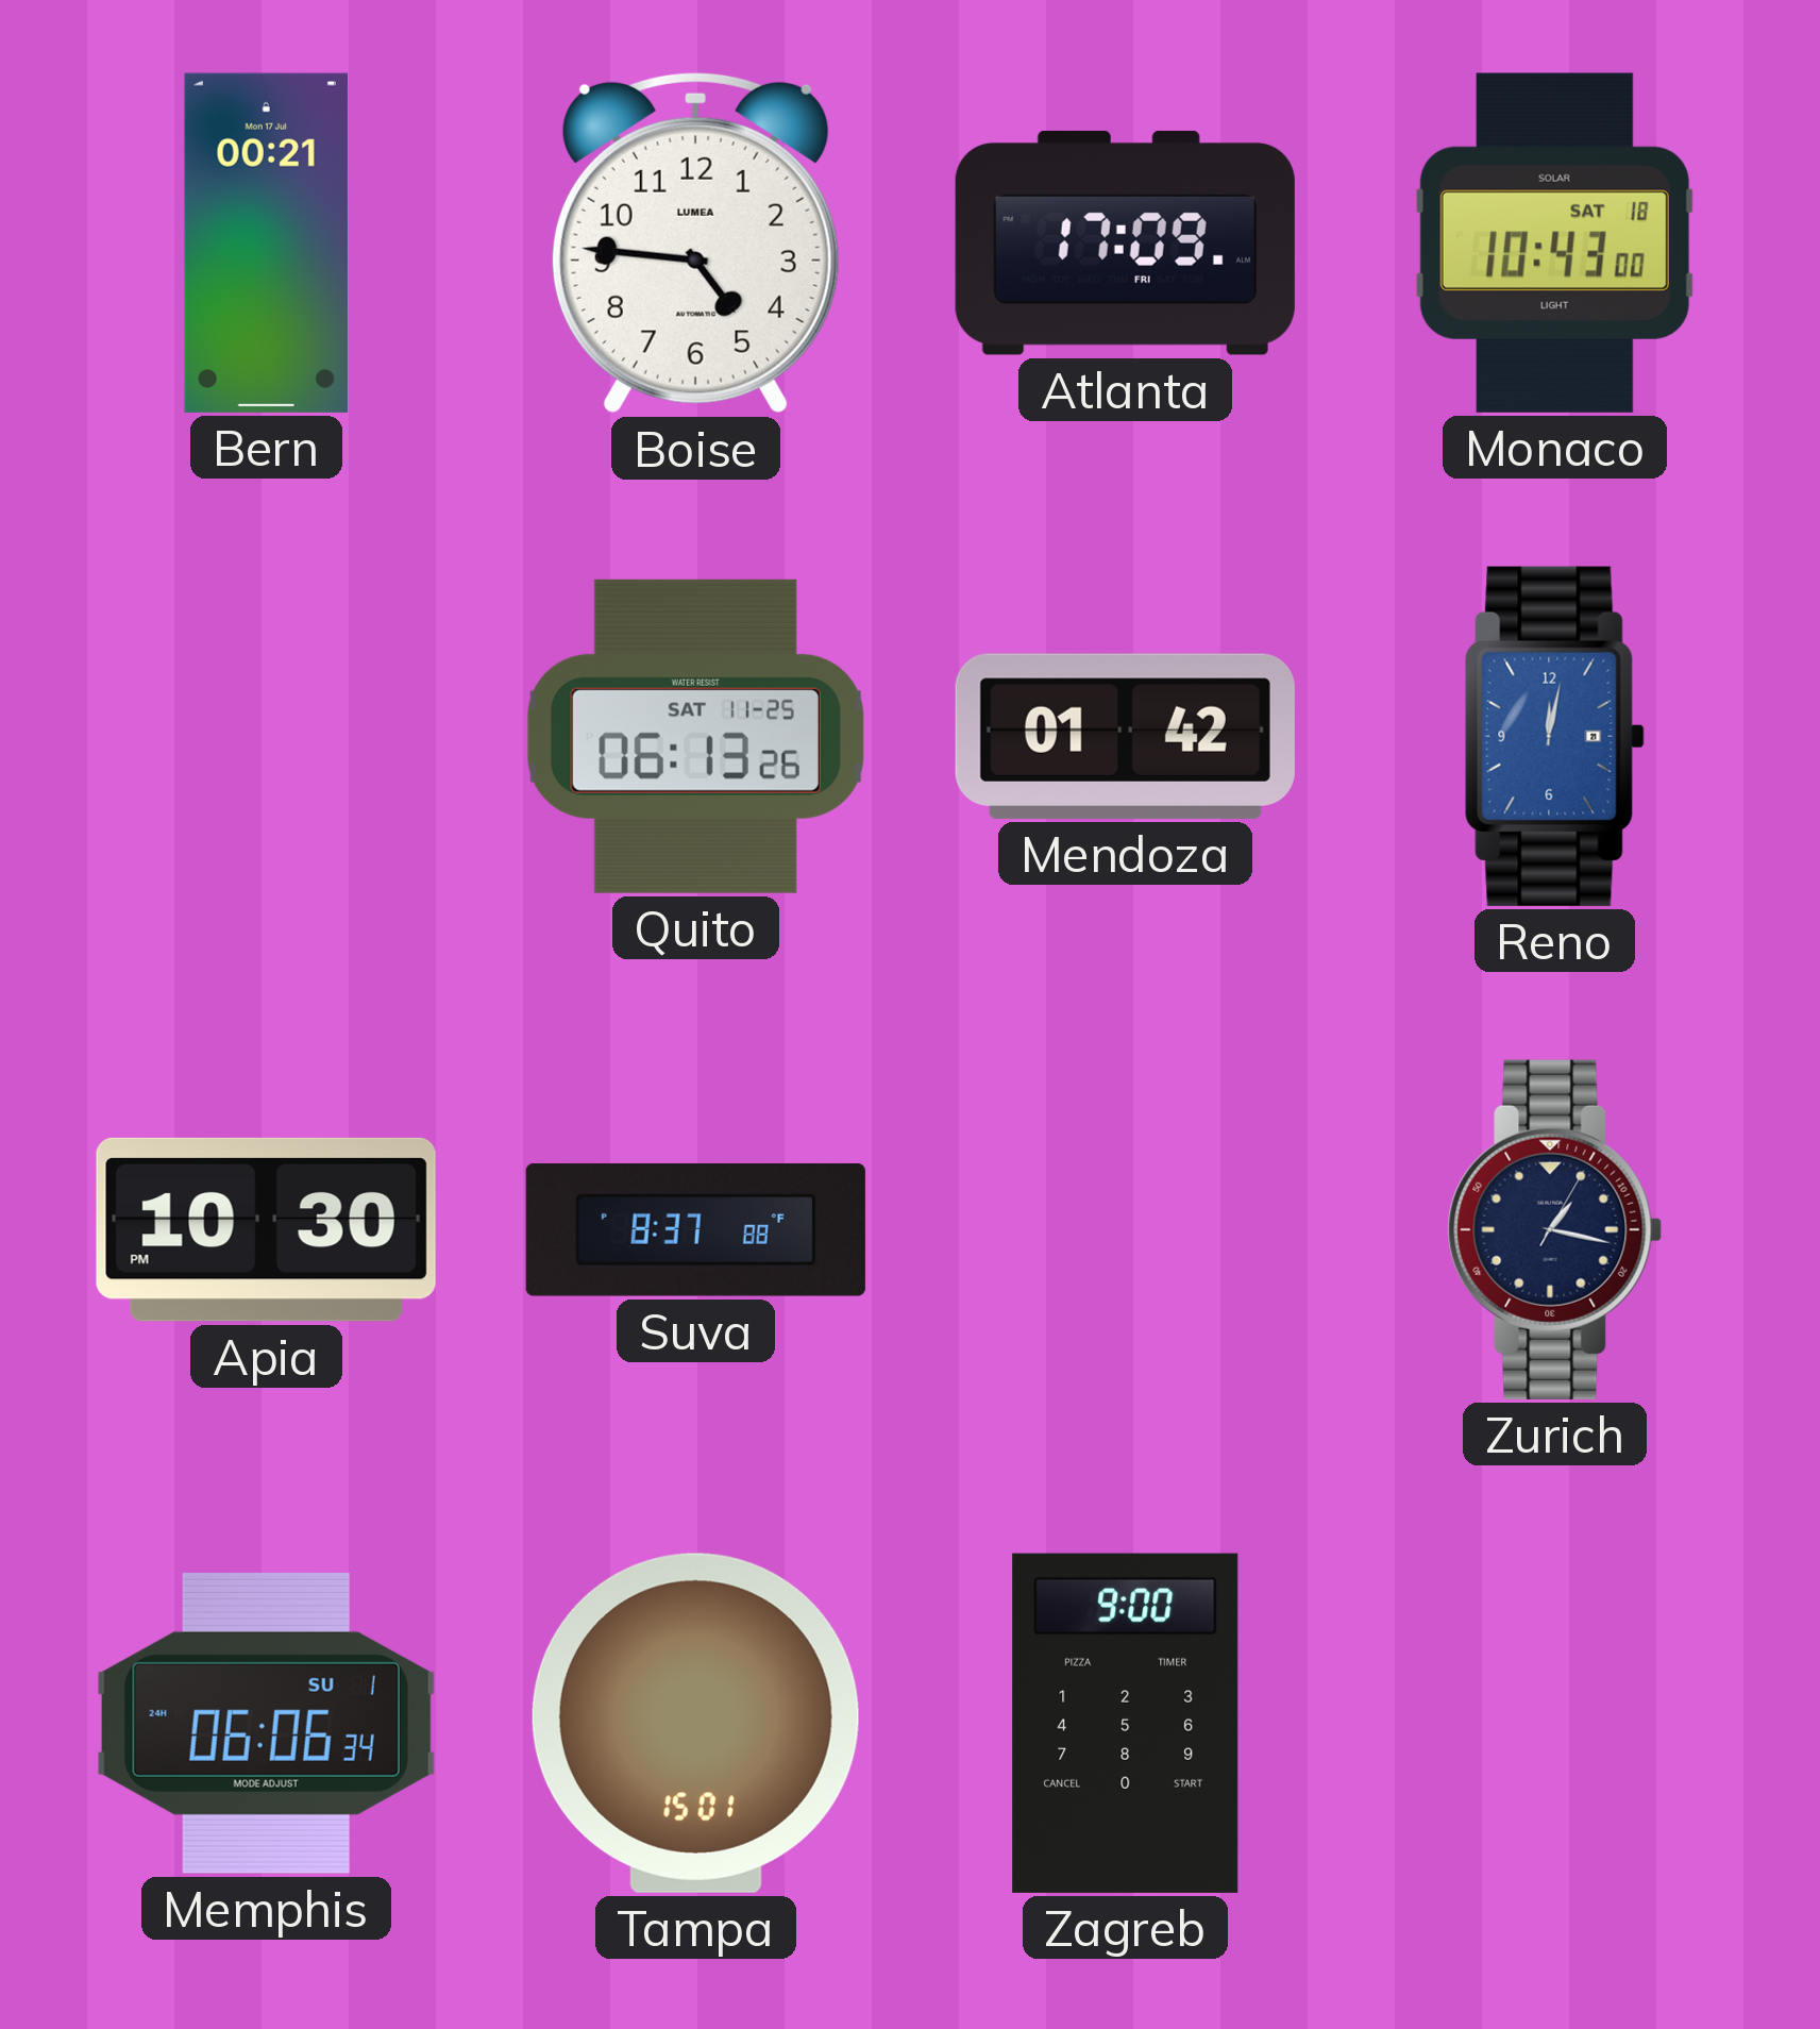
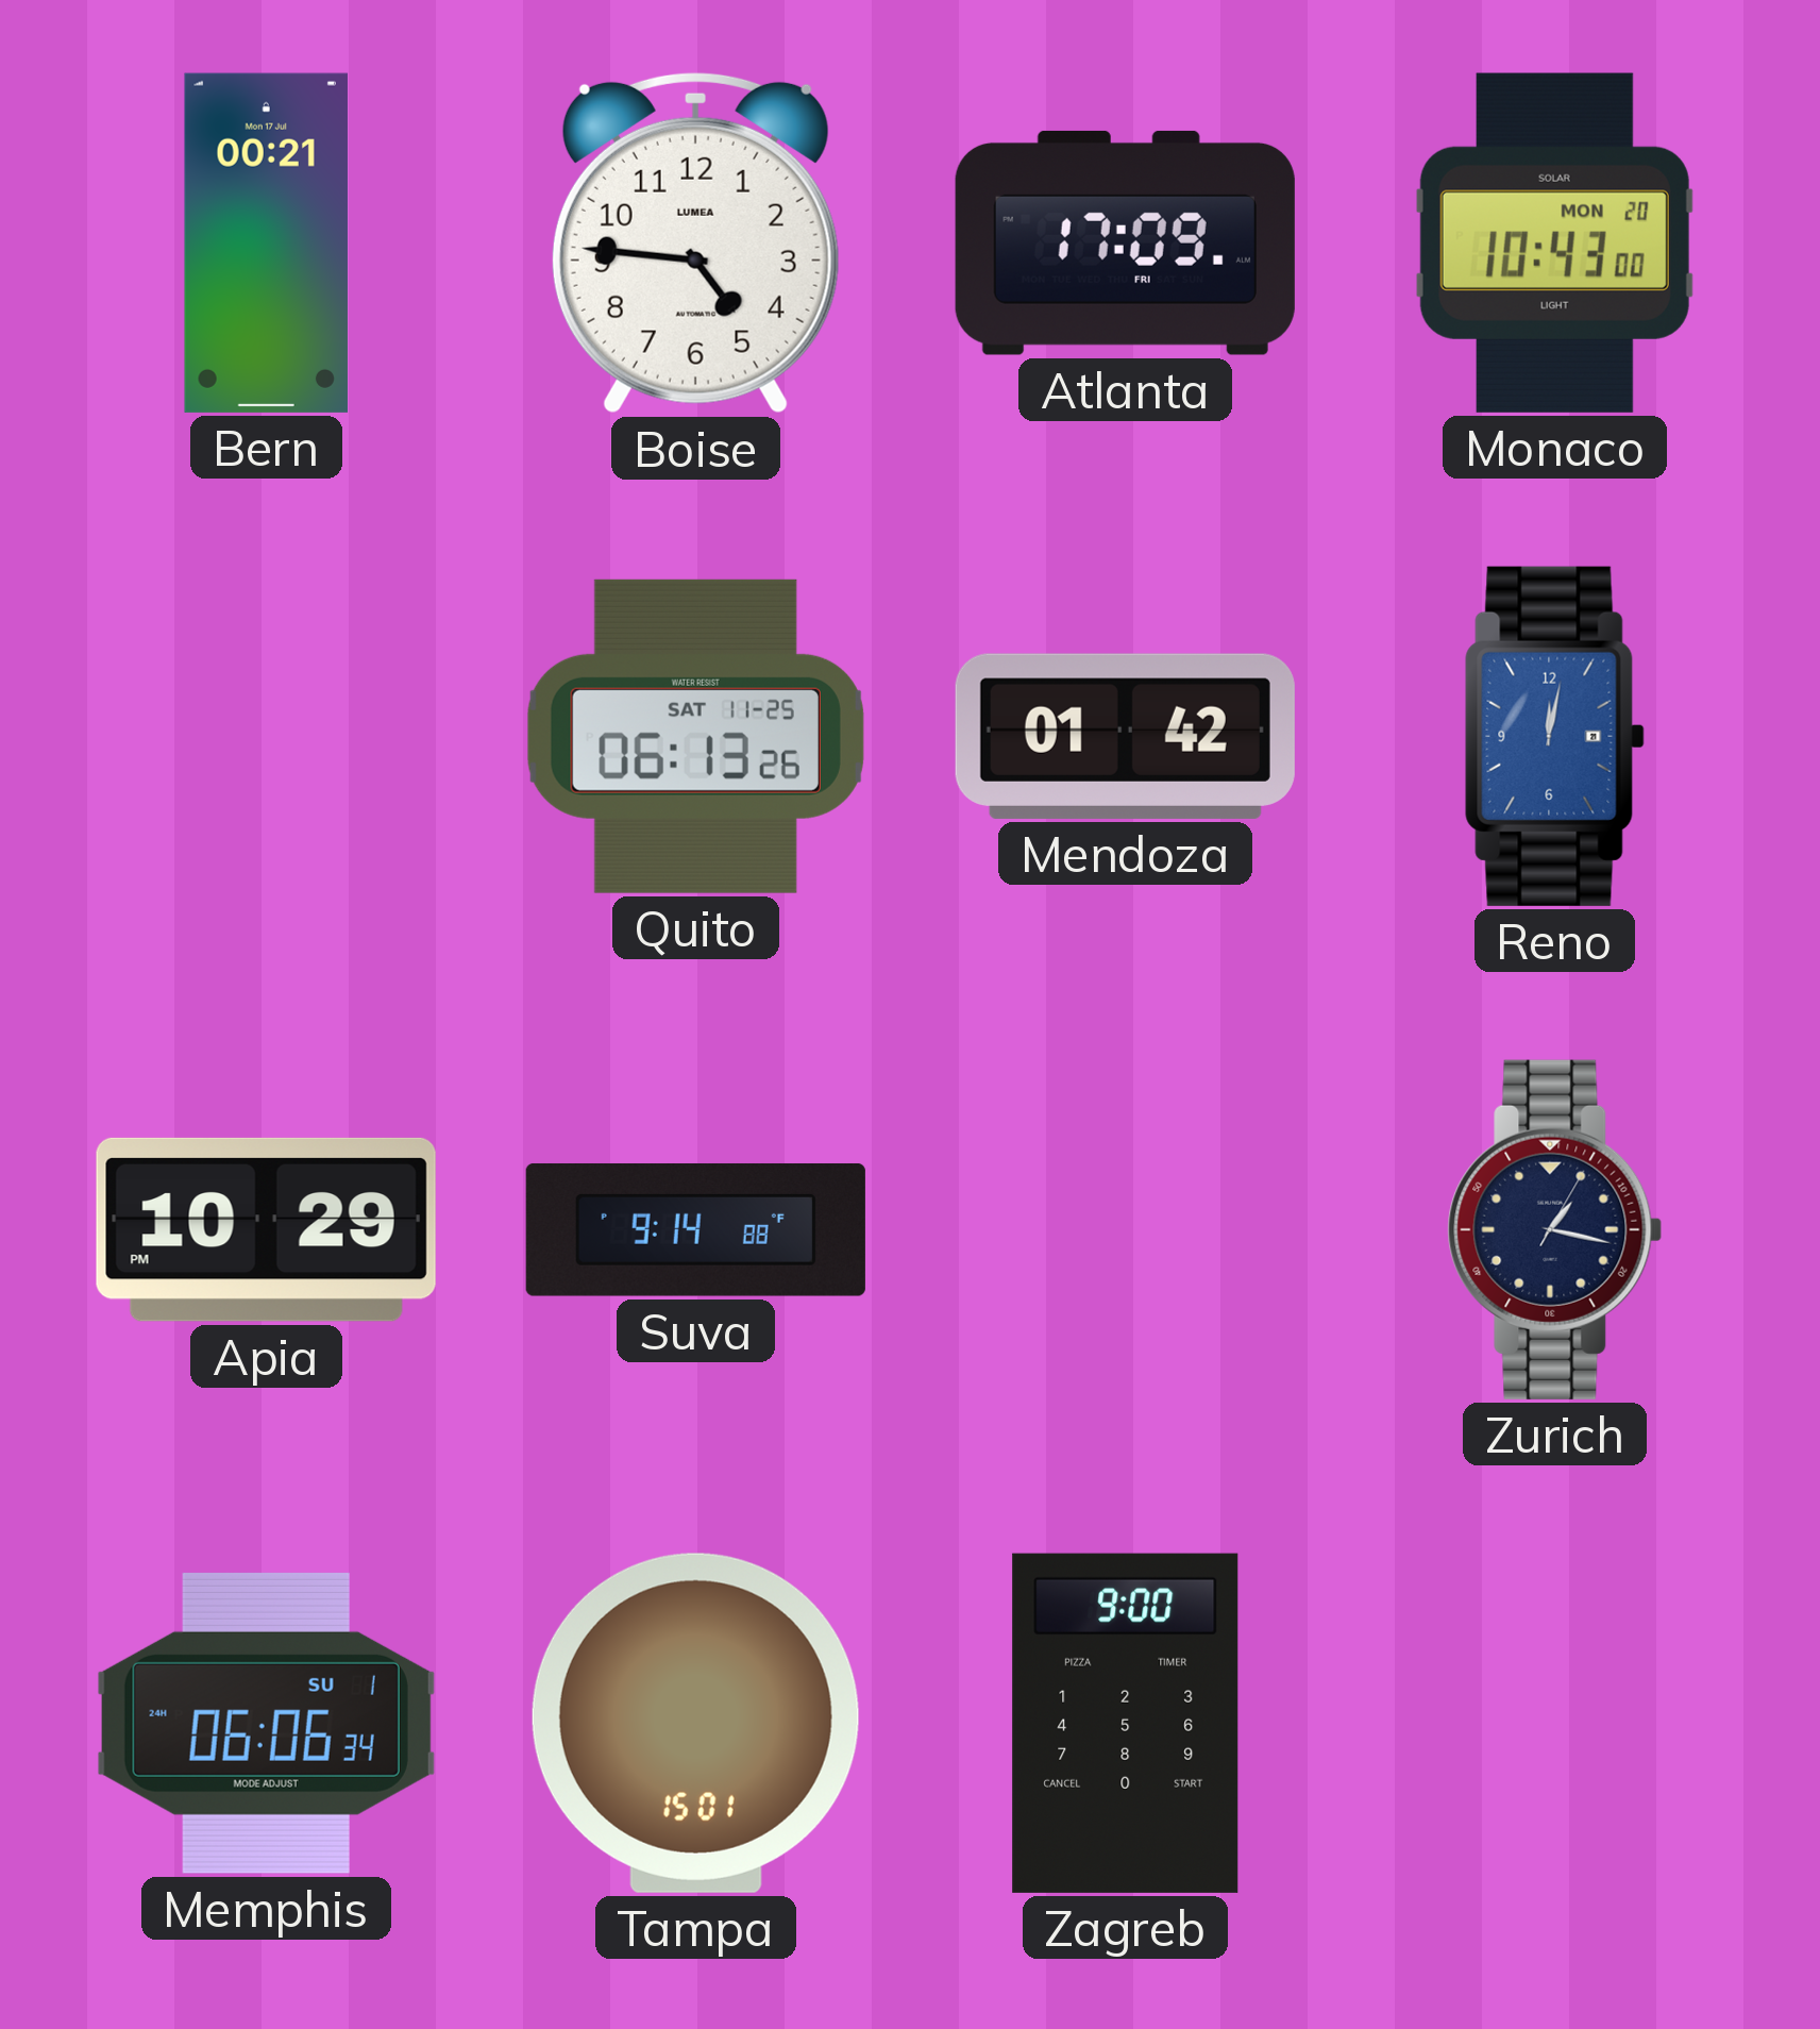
Monaco date: SAT 18 -> MON 20 (1554, 242)
Apia: 10:30 -> 10:29 (266, 1229)
Suva: 8:37 -> 9:14 (695, 1230)
